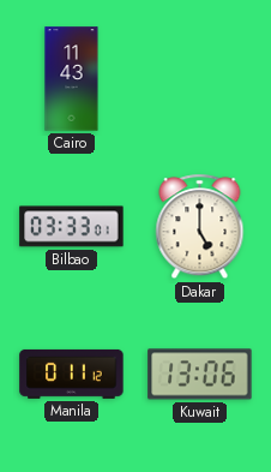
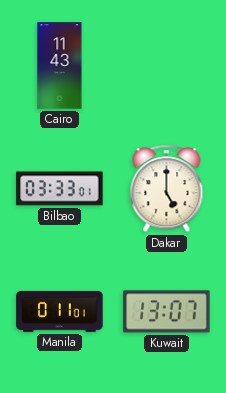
Manila: 0:11:12 -> 0:11:01 (60, 311)
Kuwait: 13:06 -> 13:07 (167, 312)
